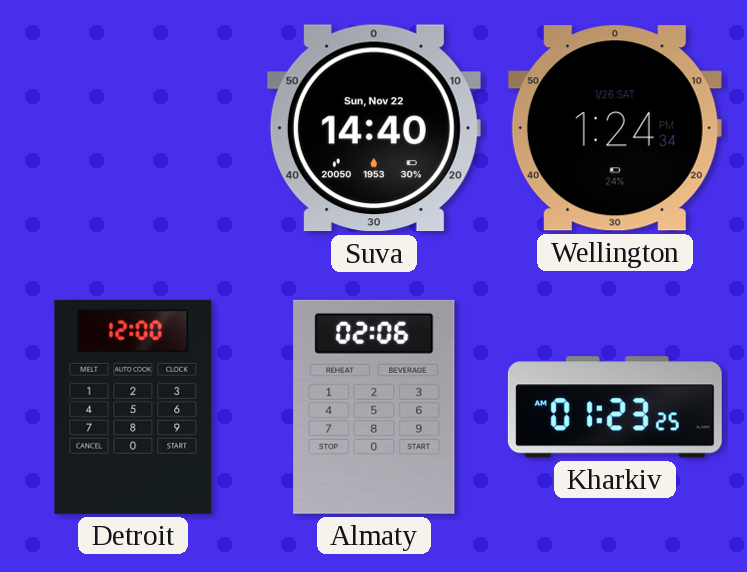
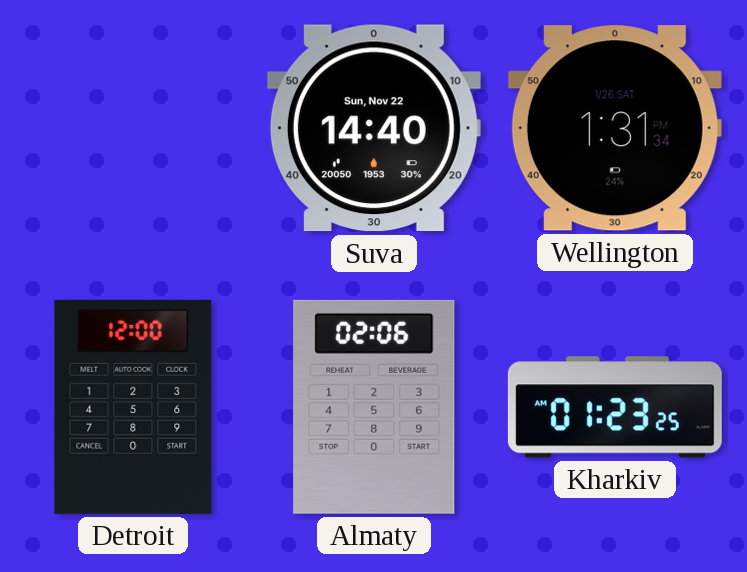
Wellington: 1:24 -> 1:31 (615, 128)
